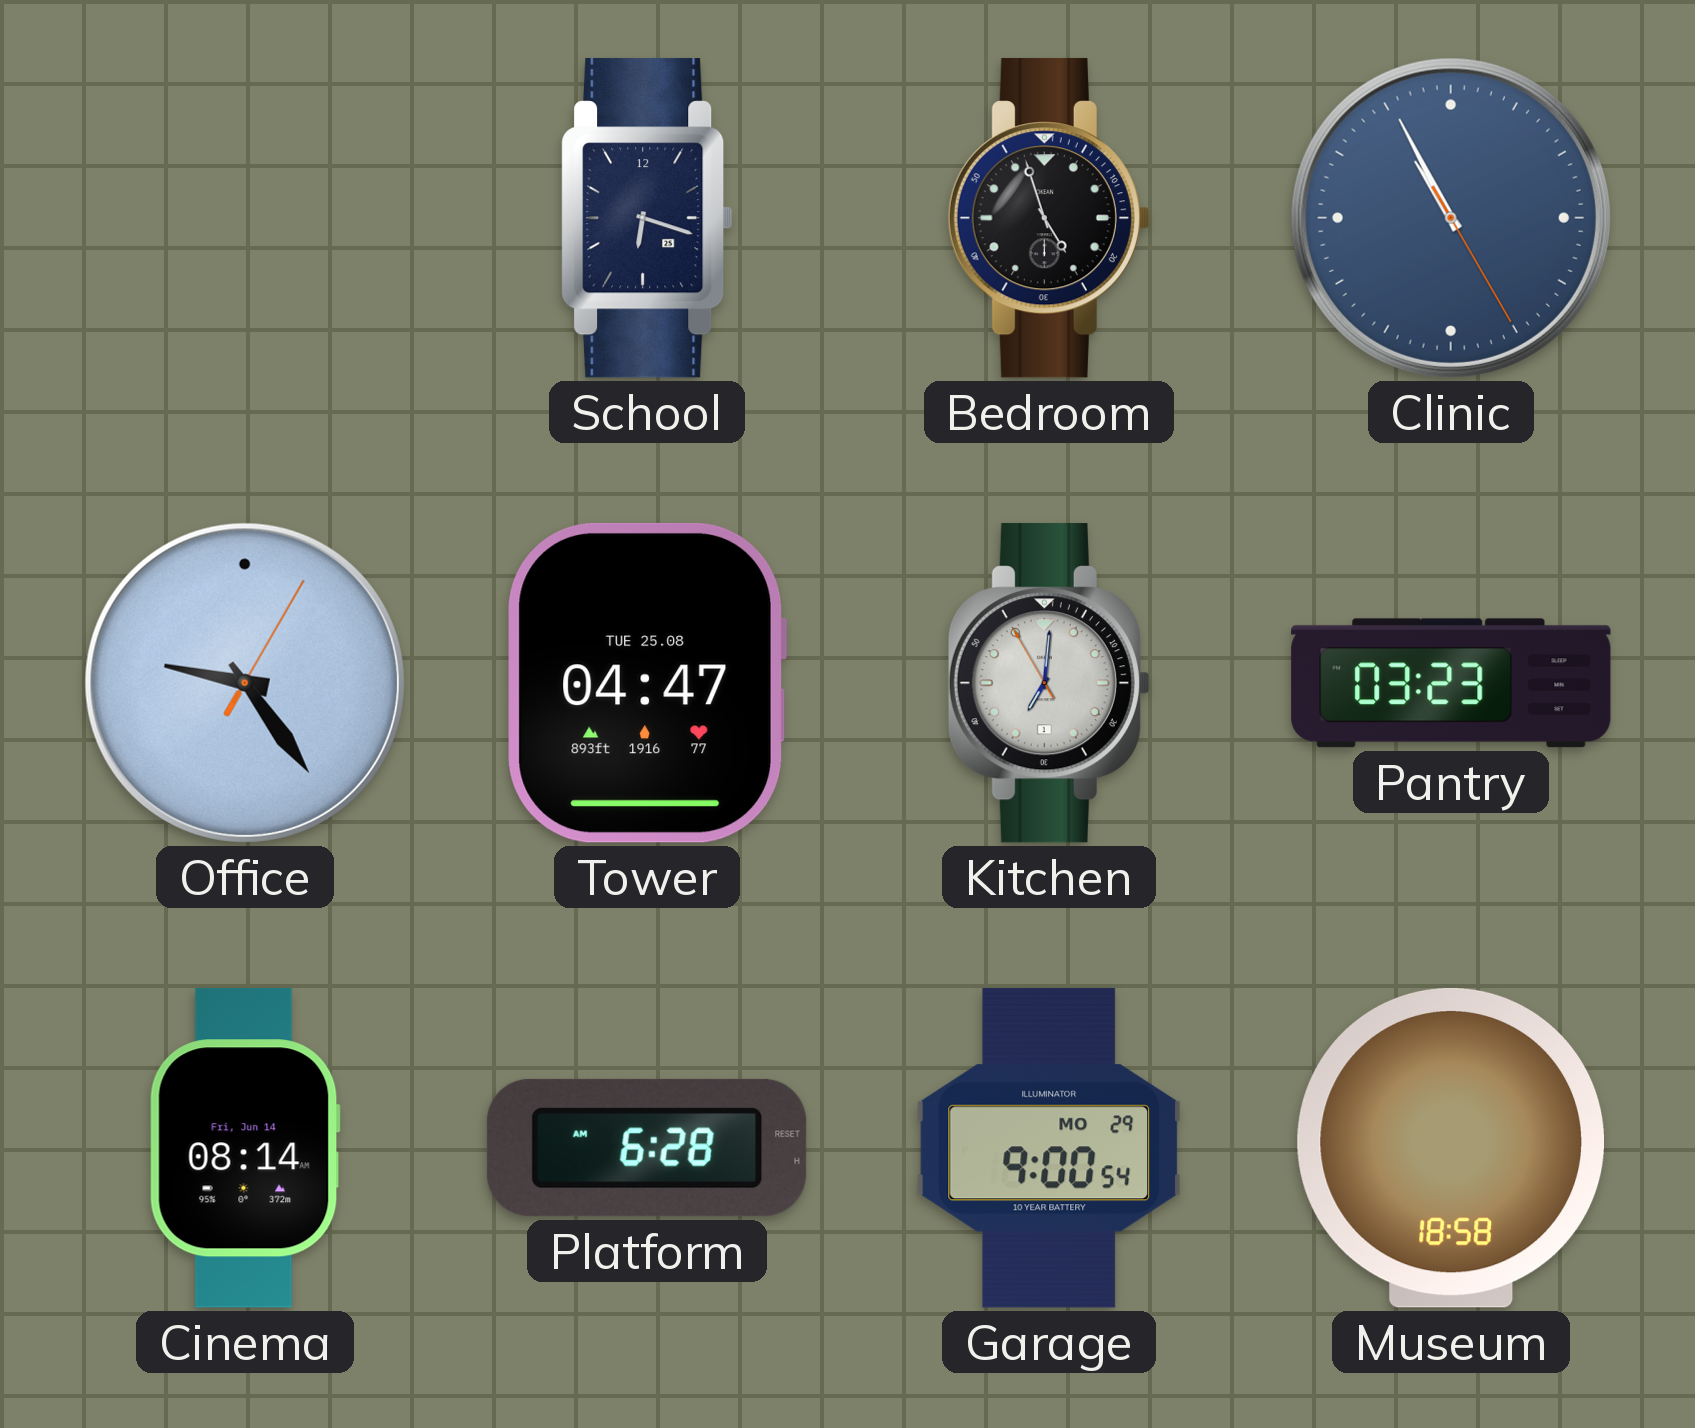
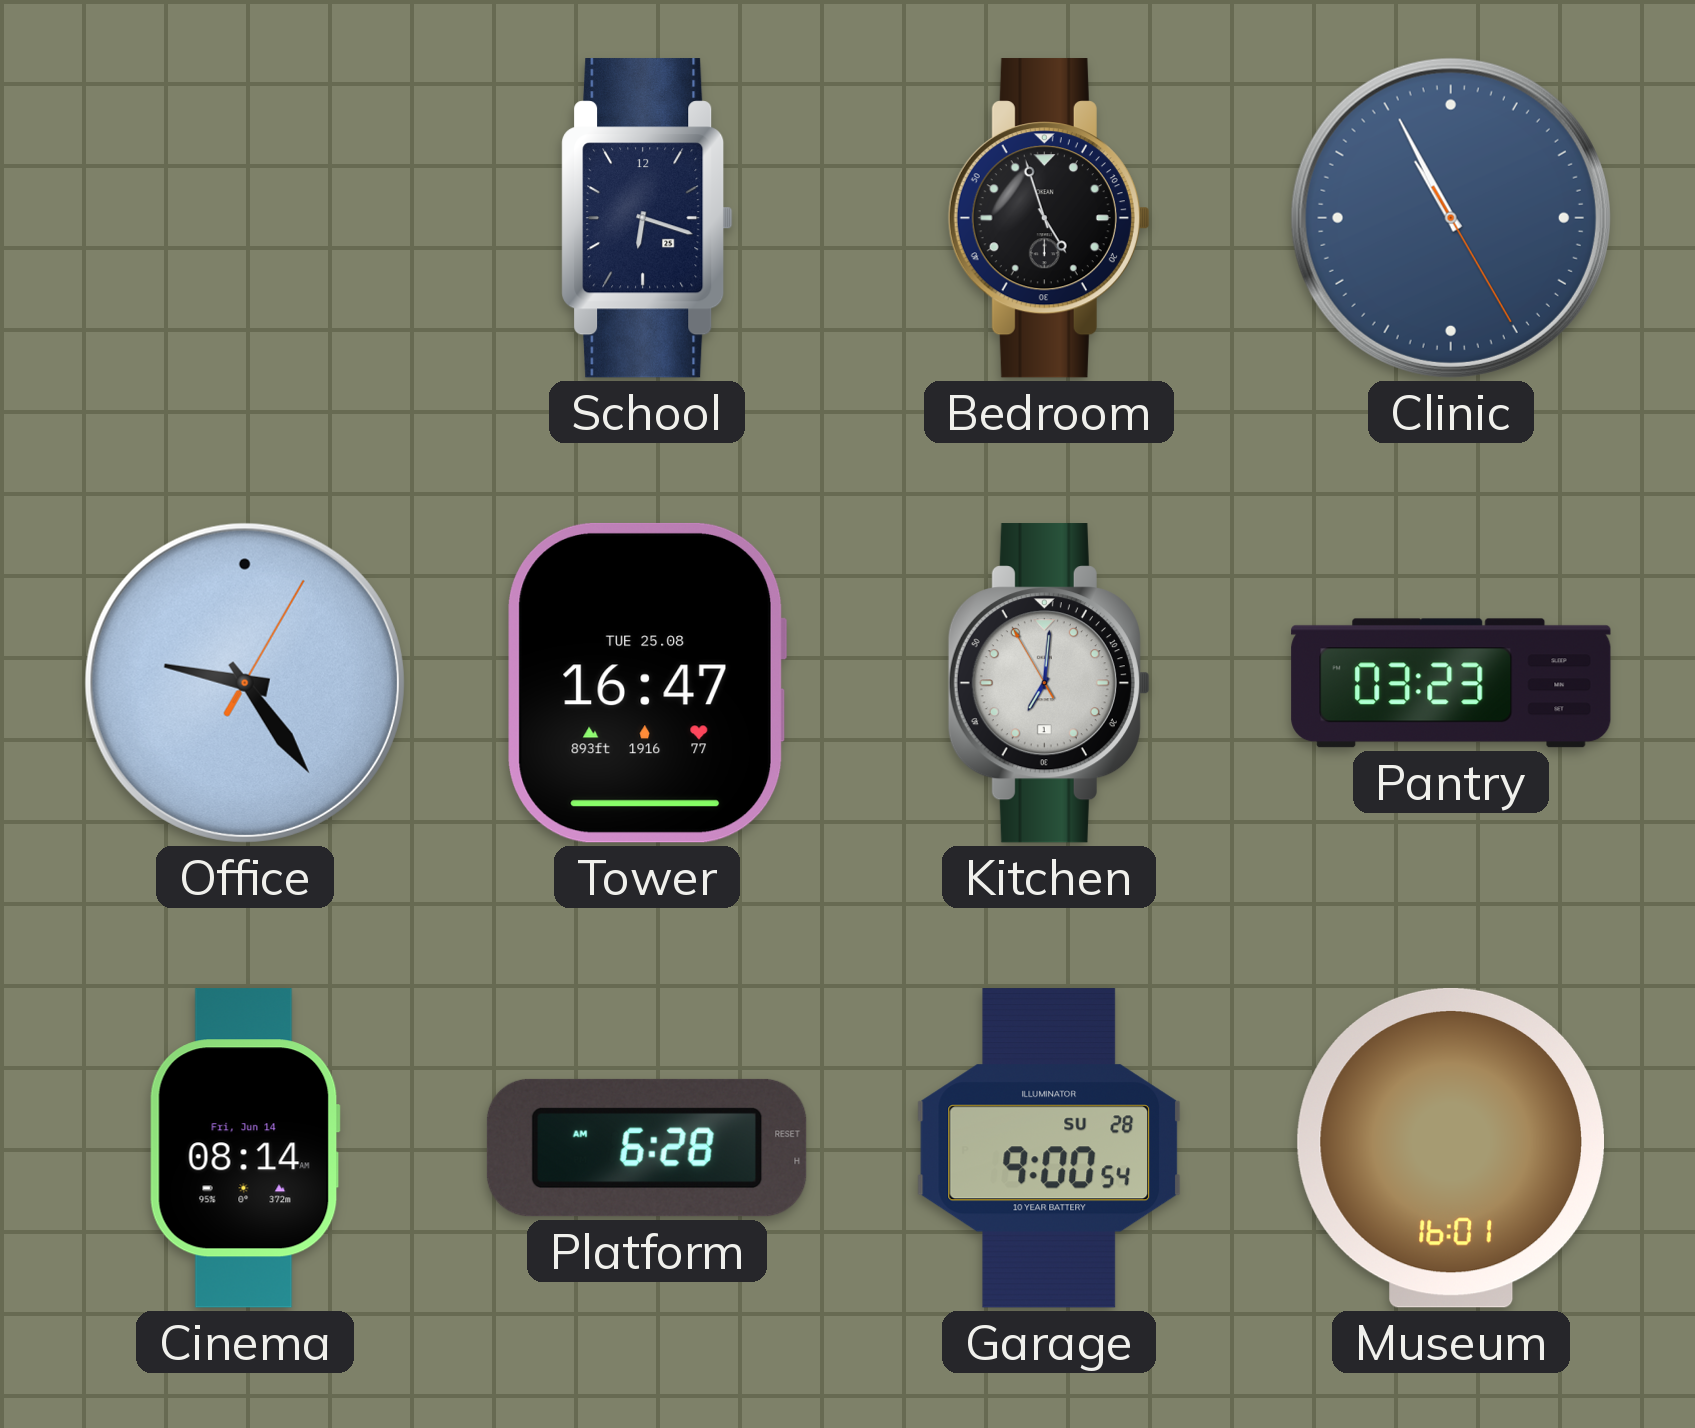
Tower: 04:47 -> 16:47 (646, 683)
Garage date: MO 29 -> SU 28 (1049, 1148)
Museum: 18:58 -> 16:01 (1450, 1148)
